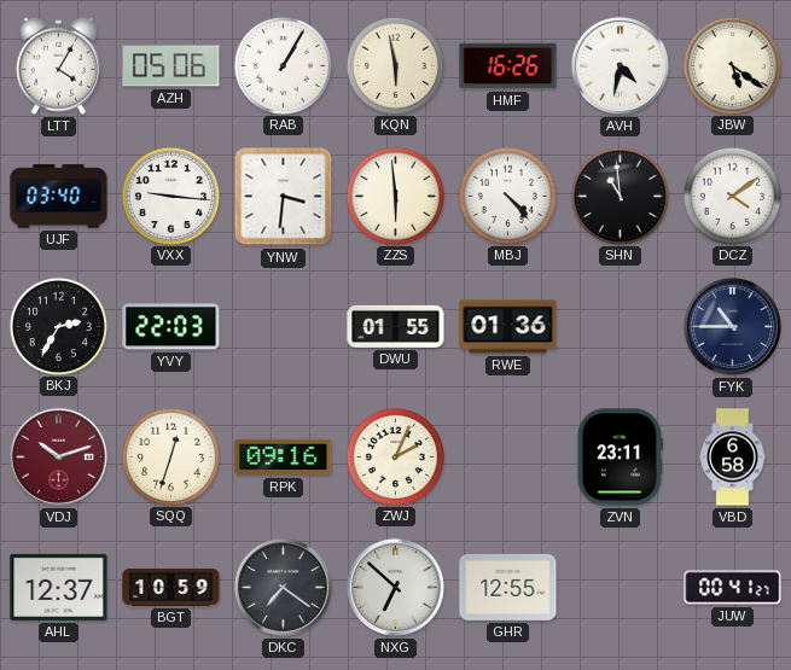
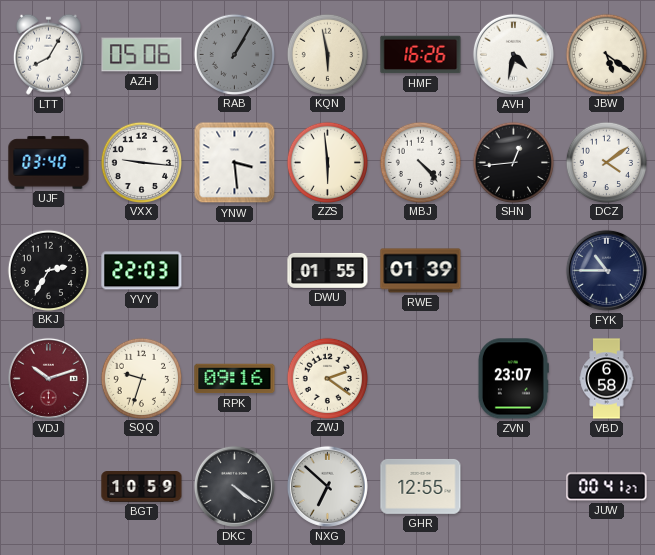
LTT: 4:05 -> 8:05 (48, 54)
RAB dial: white -> grey (234, 54)
YNW: 3:31 -> 3:29 (235, 163)
SHN: 10:59 -> 12:44 (513, 162)
RWE: 01:36 -> 01:39 (421, 271)
SQQ: 12:33 -> 9:33 (141, 378)
ZWJ: 2:04 -> 2:21 (327, 378)
ZVN: 23:11 -> 23:07 (513, 379)
AHL: 12:37 -> none (59, 587)
DKC: 7:21 -> 4:21 (234, 486)
